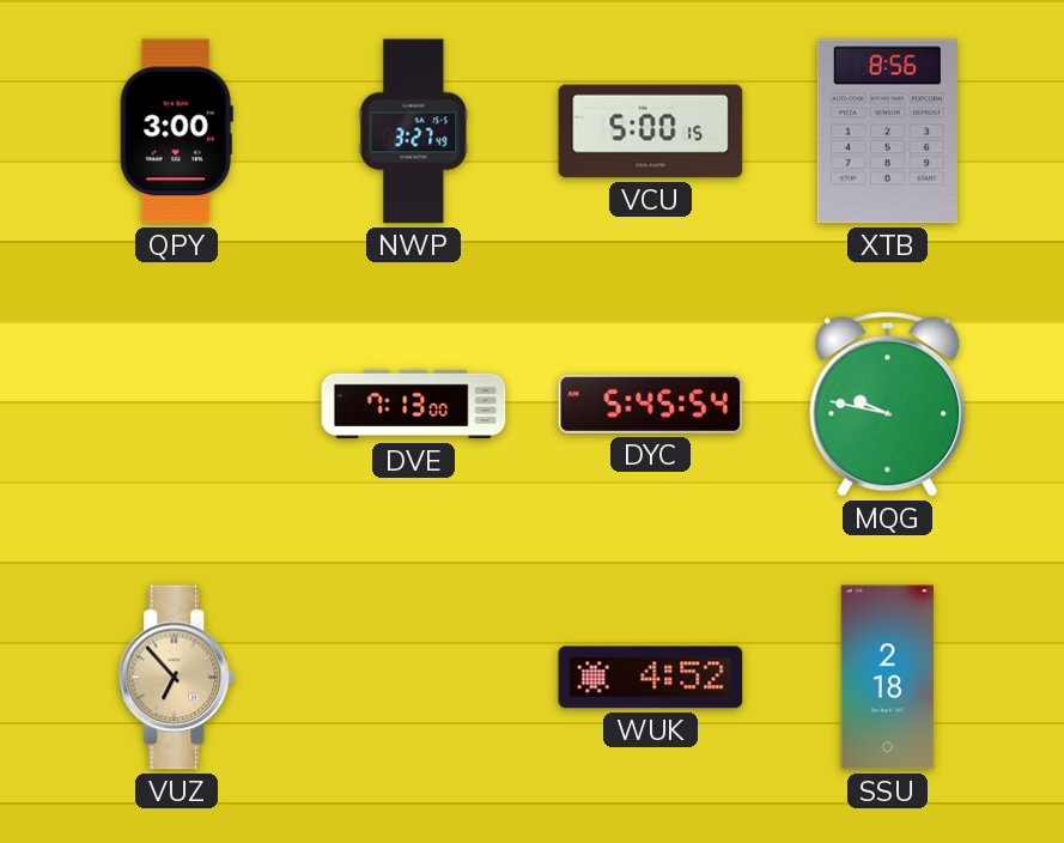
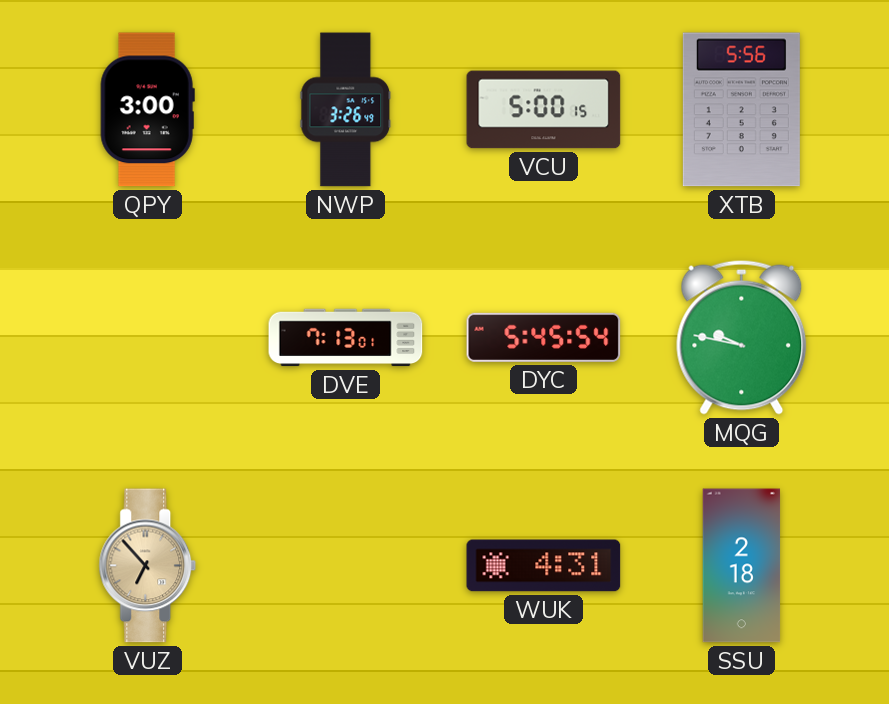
NWP: 3:27 -> 3:26 (346, 110)
XTB: 8:56 -> 5:56 (741, 110)
DVE: 7:13:00 -> 7:13:01 (346, 338)
WUK: 4:52 -> 4:31 (544, 566)
